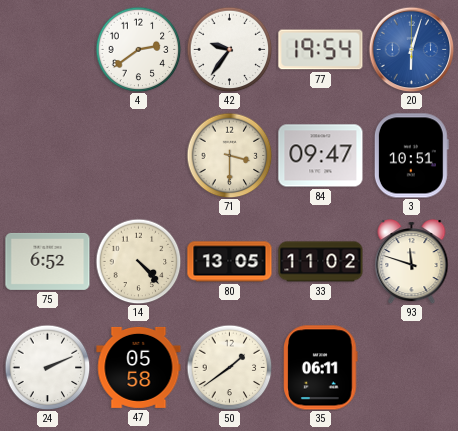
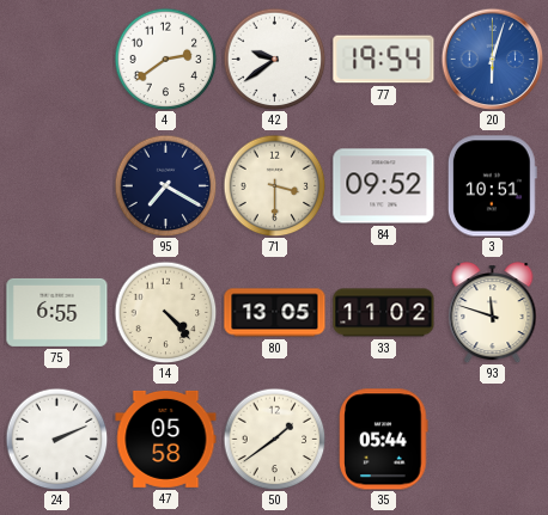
42: 9:36 -> 9:39 (274, 59)
95: none -> 7:20 (165, 185)
84: 09:47 -> 09:52 (384, 186)
75: 6:52 -> 6:55 (57, 312)
35: 06:11 -> 05:44 (384, 440)
